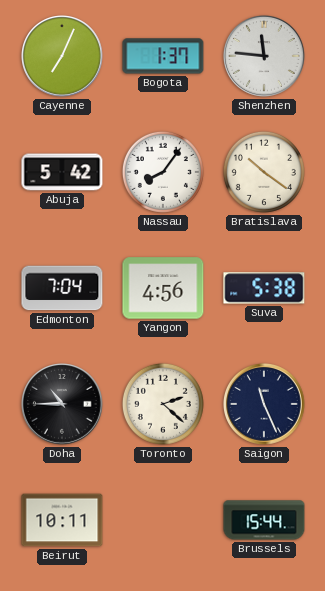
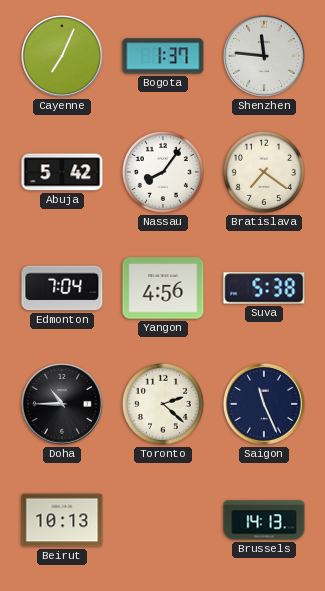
Bratislava: 10:21 -> 7:21 (264, 172)
Beirut: 10:11 -> 10:13 (62, 520)
Brussels: 15:44 -> 14:13 (264, 520)
